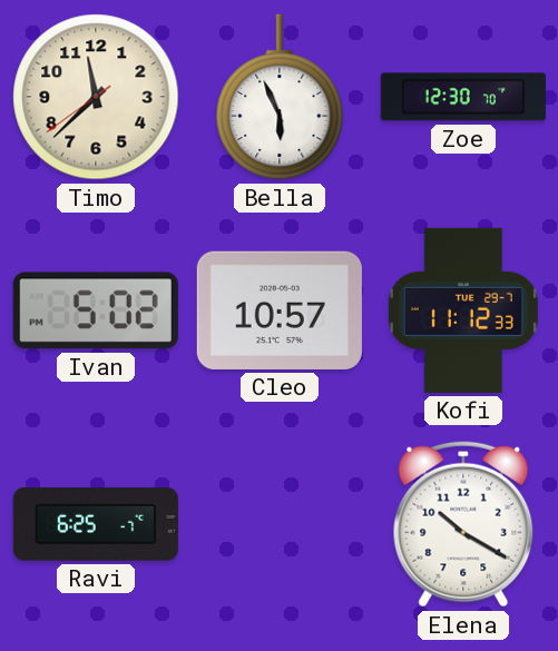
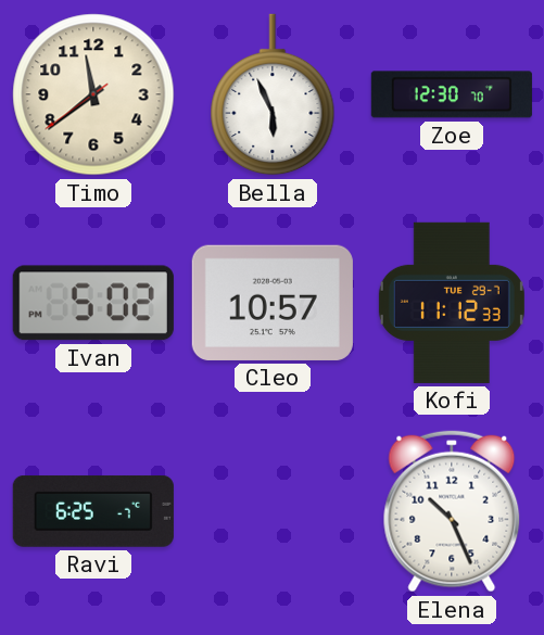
Timo: 11:37 -> 11:38 (93, 94)
Elena: 10:20 -> 10:26 (452, 511)
